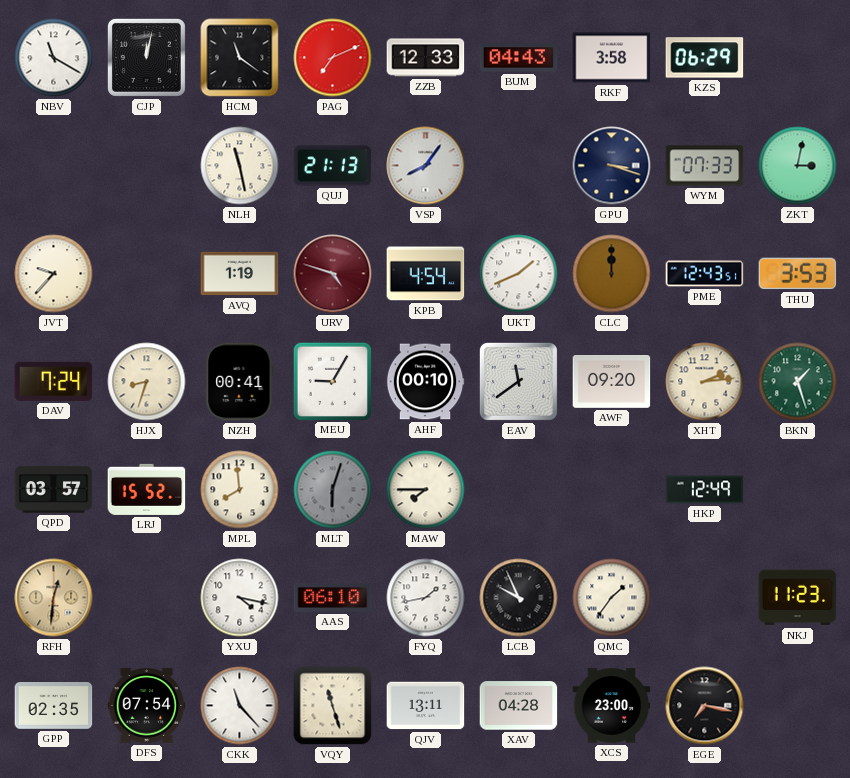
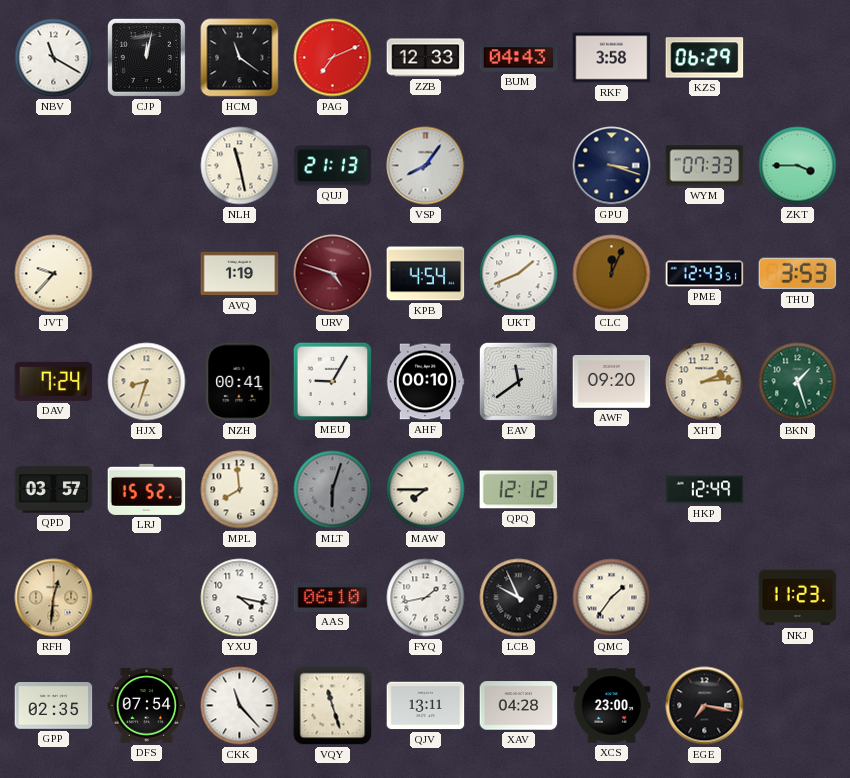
ZKT: 3:02 -> 3:45 (798, 166)
CLC: 12:00 -> 12:04 (612, 274)
QPQ: none -> 12:12 (519, 490)
